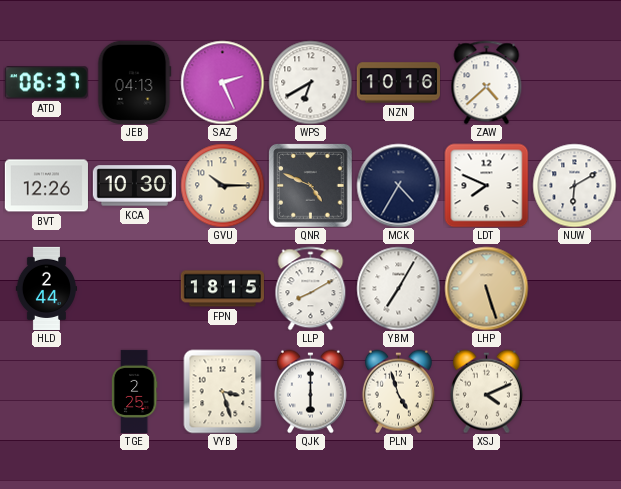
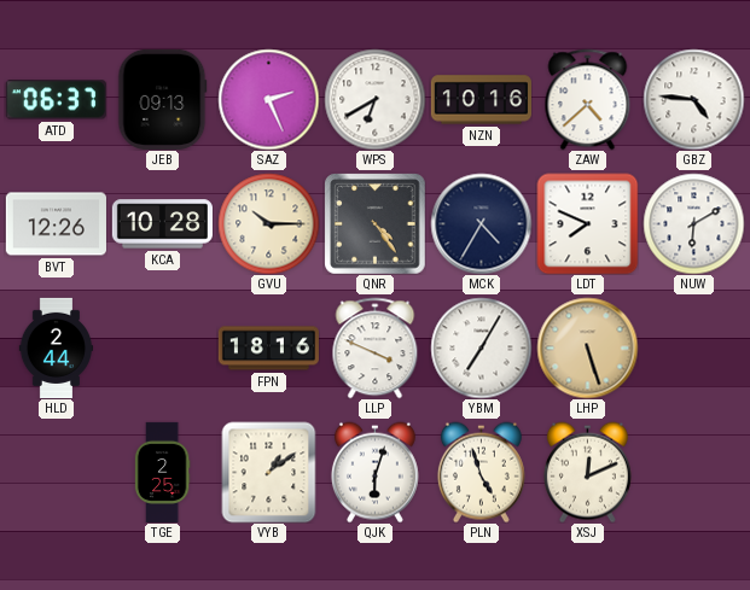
JEB: 04:13 -> 09:13 (163, 99)
GBZ: none -> 4:46 (693, 99)
KCA: 10:30 -> 10:28 (162, 224)
QNR: 4:49 -> 4:24 (374, 223)
FPN: 18:15 -> 18:16 (268, 349)
LLP: 8:10 -> 3:49 (376, 347)
VYB: 3:27 -> 1:09 (269, 472)
QJK: 6:00 -> 6:03 (374, 472)
XSJ: 4:11 -> 12:11 (587, 472)
